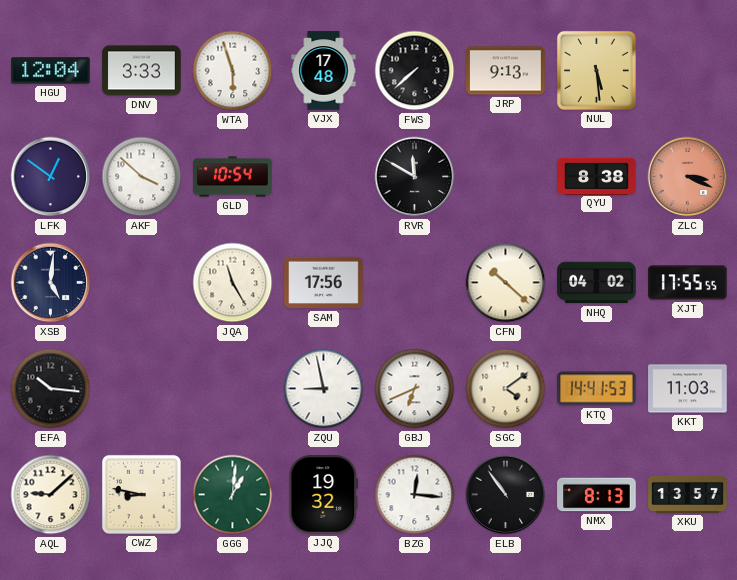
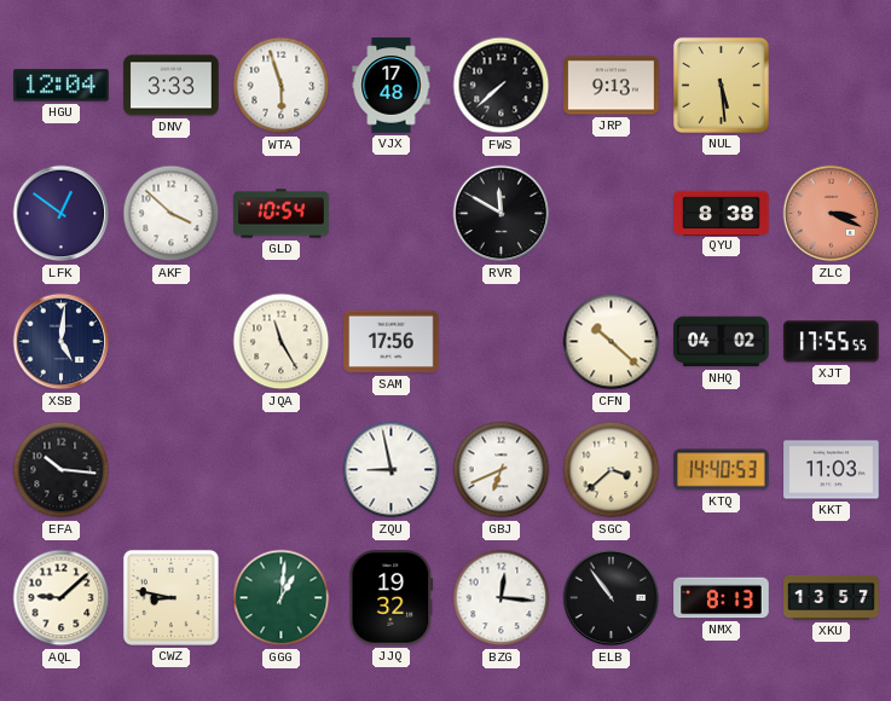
SGC: 4:09 -> 3:38 (612, 470)
KTQ: 14:41 -> 14:40 (722, 470)
